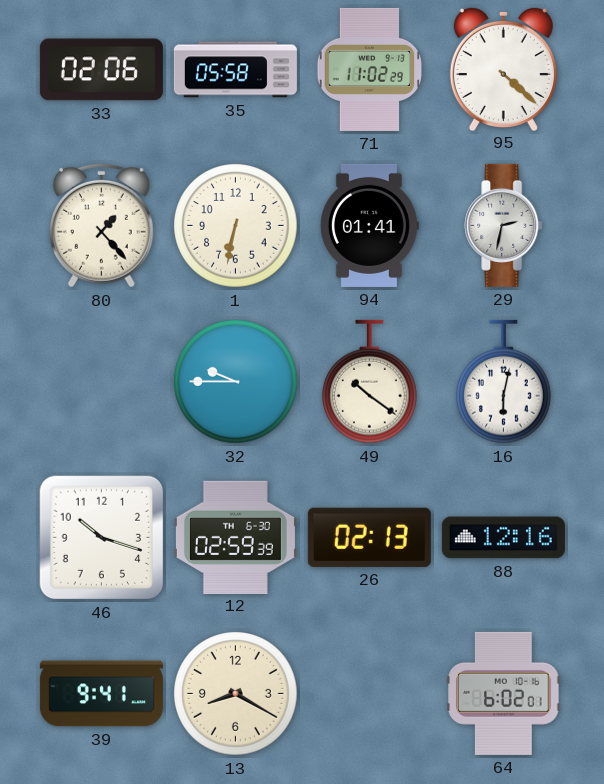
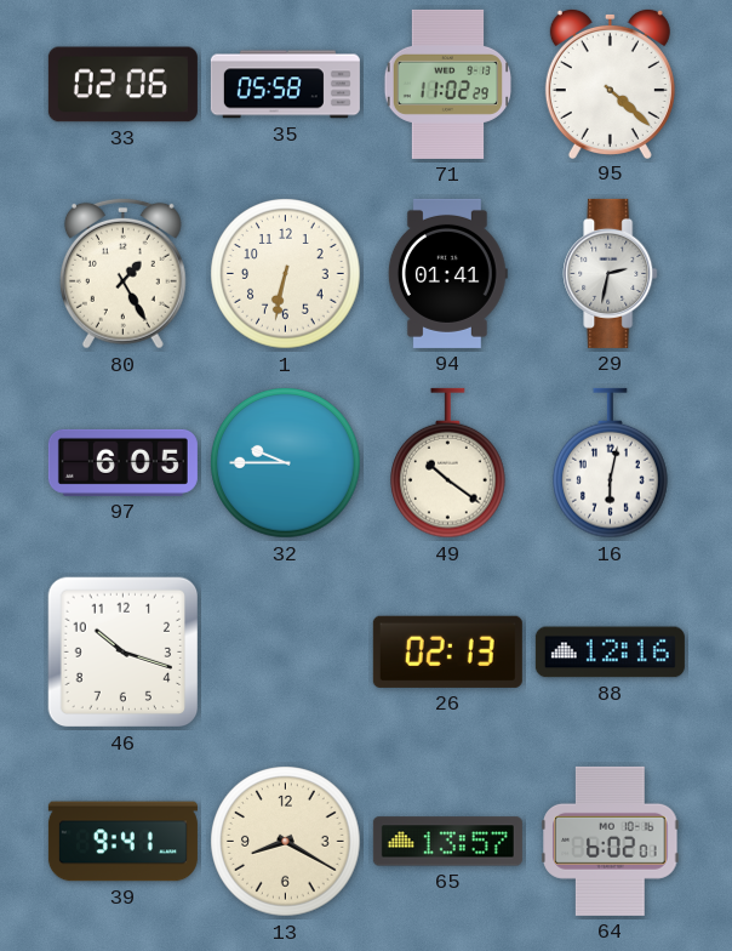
80: 1:23 -> 1:25 (122, 273)
97: none -> 6:05 (122, 462)
12: 02:59 -> none (235, 537)
65: none -> 13:57 (447, 842)
